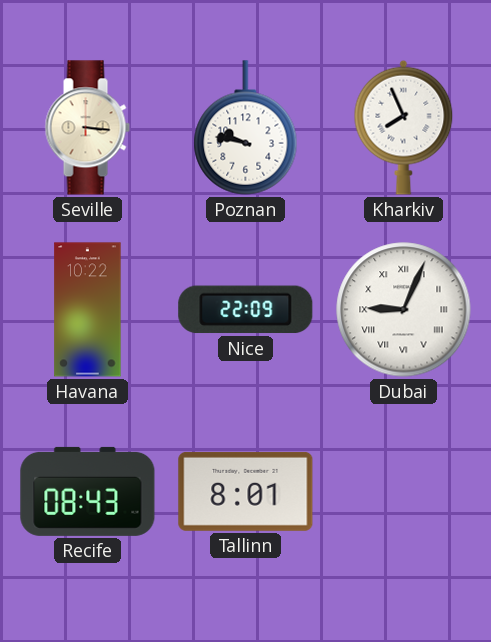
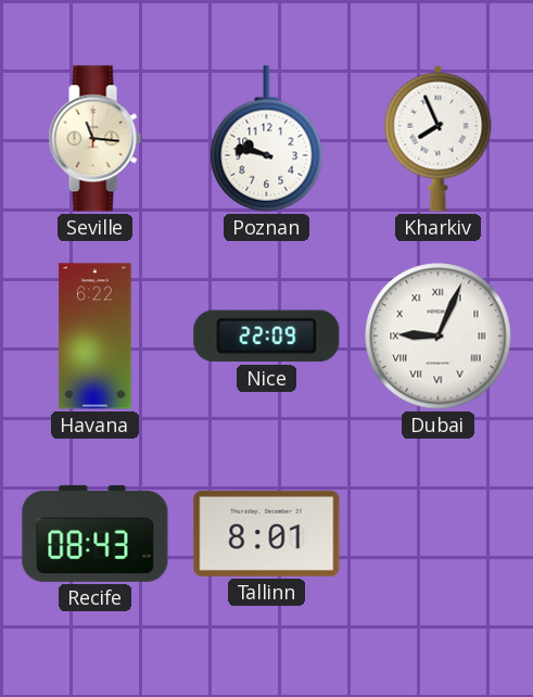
Seville: 3:16 -> 11:16 (94, 139)
Havana: 10:22 -> 6:22 (96, 337)
